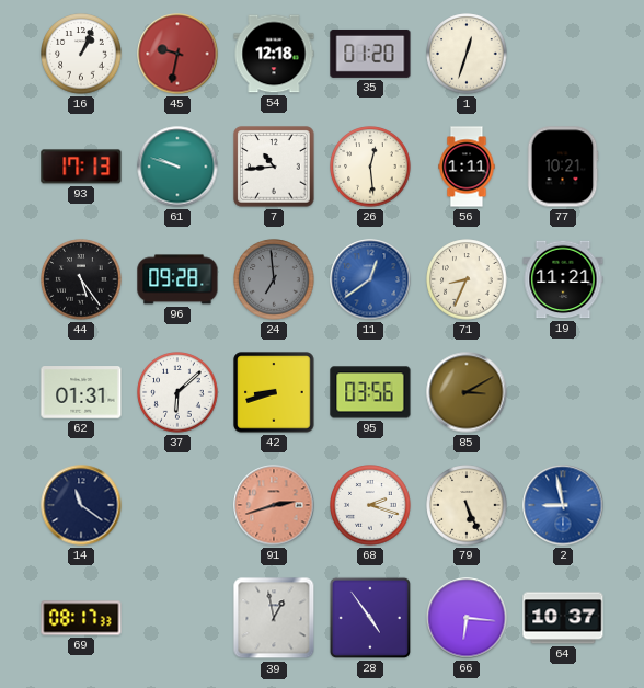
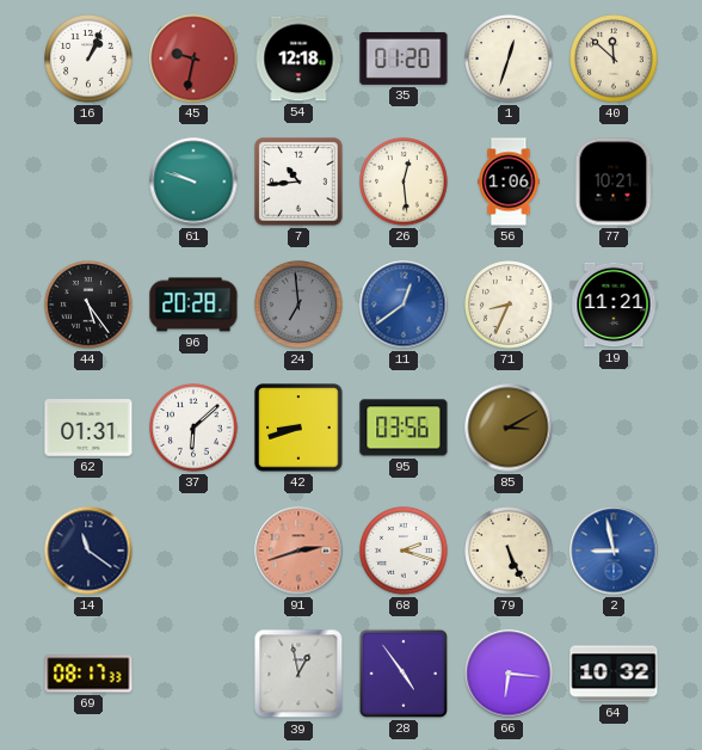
40: none -> 11:52 (614, 59)
93: 17:13 -> none (81, 167)
56: 1:11 -> 1:06 (509, 182)
96: 09:28 -> 20:28 (193, 305)
64: 10:37 -> 10:32 (614, 674)
